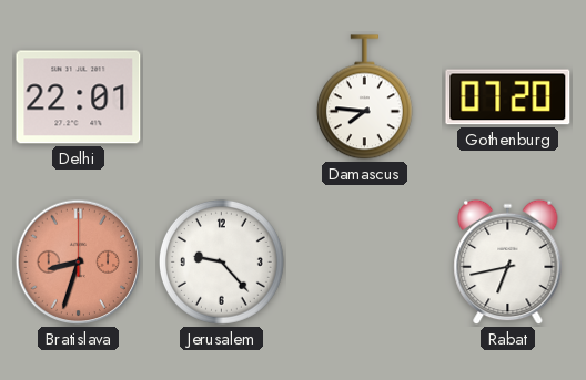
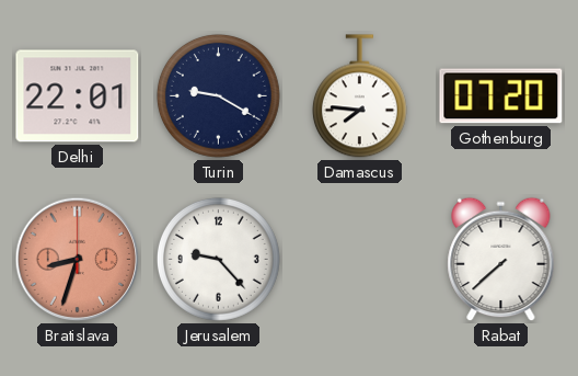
Turin: none -> 9:20 (218, 95)
Rabat: 6:43 -> 7:38 (501, 260)
